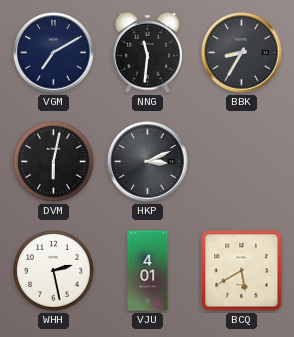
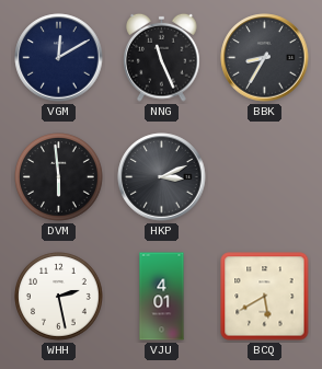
VGM: 7:10 -> 12:10 (59, 58)
NNG: 11:31 -> 11:26 (162, 57)
DVM: 6:02 -> 5:59 (59, 177)
